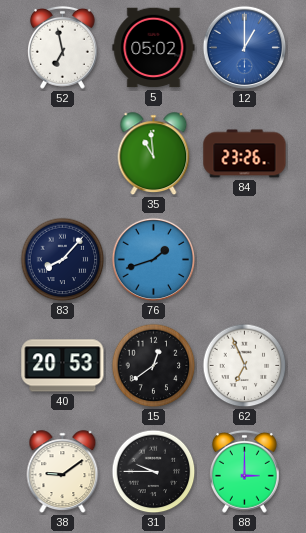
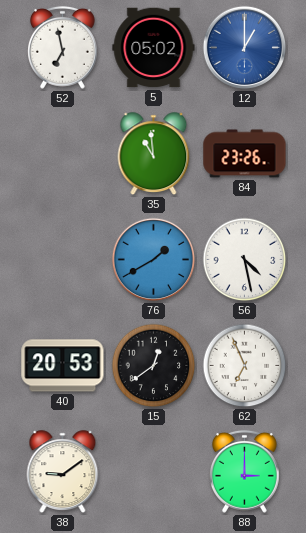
83: 8:07 -> none (63, 260)
76: 1:42 -> 1:40 (154, 260)
56: none -> 4:28 (245, 260)
31: 9:45 -> none (154, 472)
